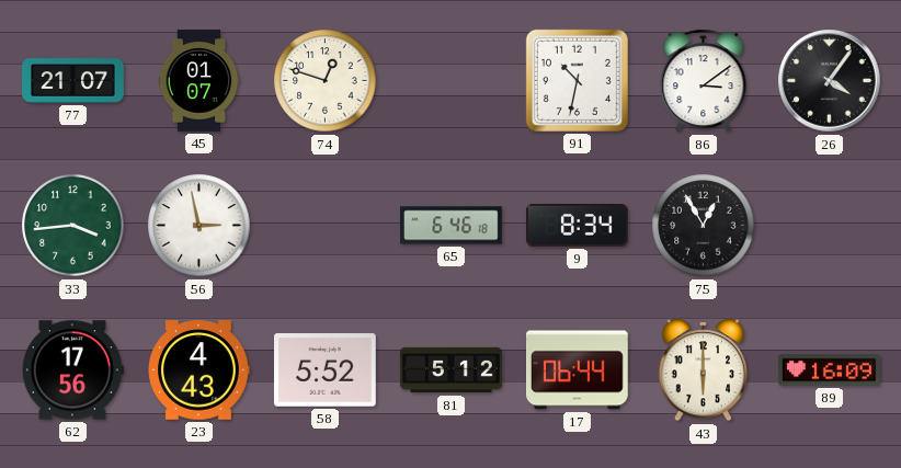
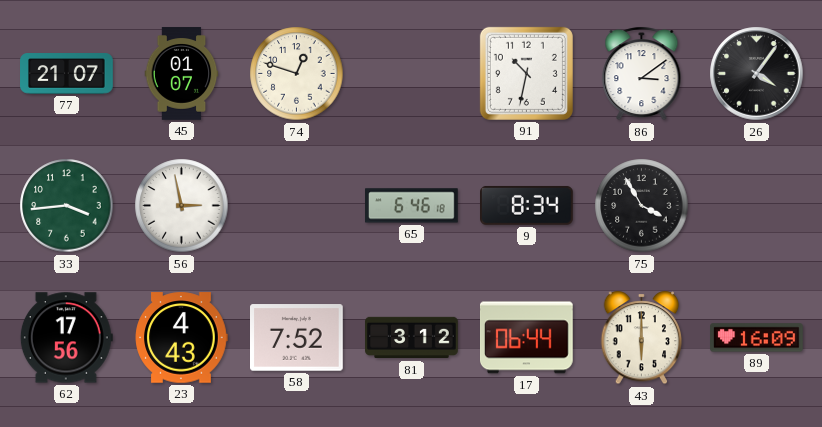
75: 12:55 -> 3:55 (642, 206)
58: 5:52 -> 7:52 (297, 338)
81: 5:12 -> 3:12 (412, 338)
